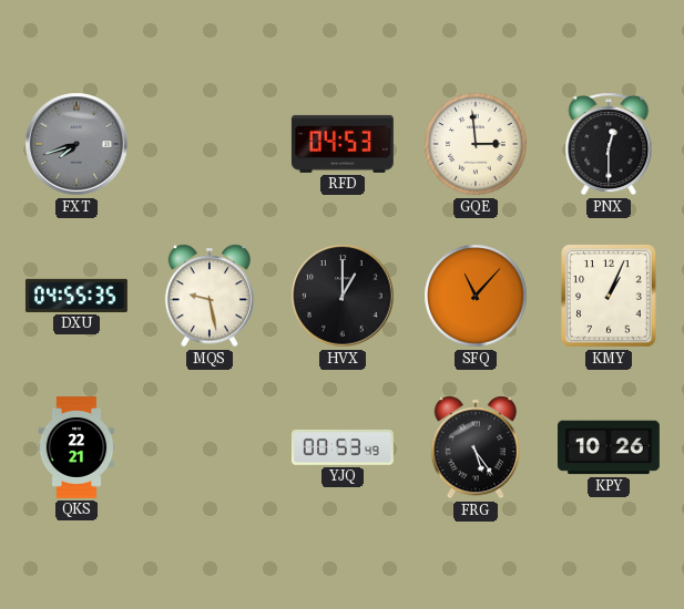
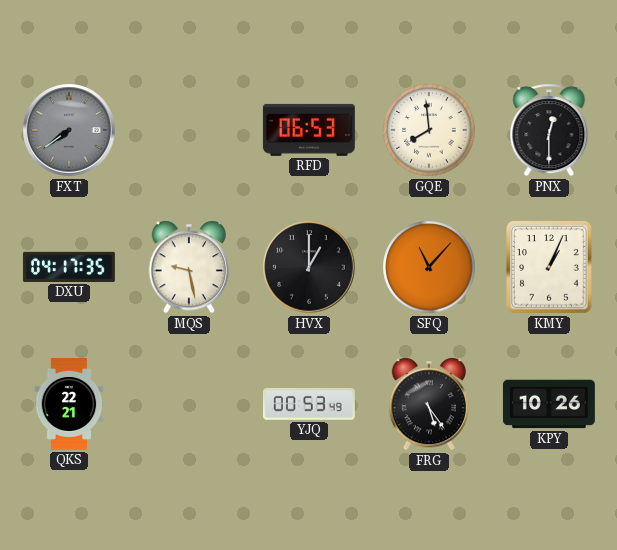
FXT: 7:42 -> 7:39 (69, 130)
RFD: 04:53 -> 06:53 (309, 130)
GQE: 2:59 -> 7:59 (429, 130)
DXU: 04:55 -> 04:17 (69, 267)
